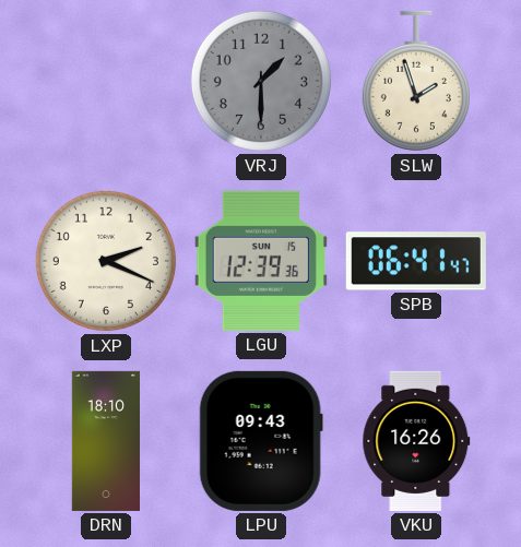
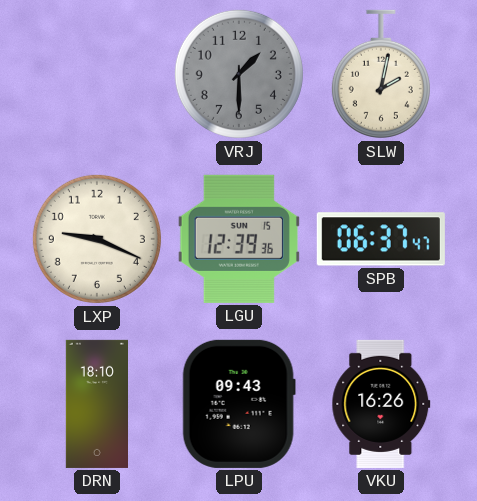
SLW: 1:57 -> 2:02 (381, 74)
LXP: 2:19 -> 9:19 (97, 239)
SPB: 06:41 -> 06:37 (381, 239)
